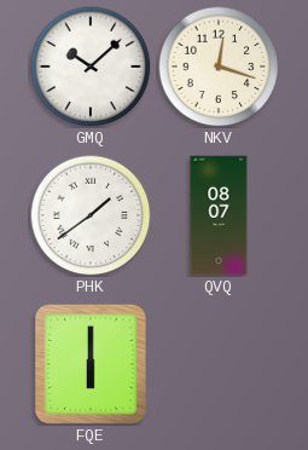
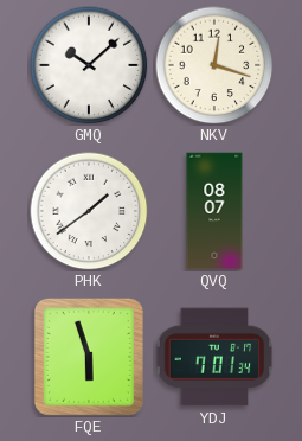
FQE: 6:00 -> 5:57 (89, 357)
YDJ: none -> 7:01 (214, 357)
